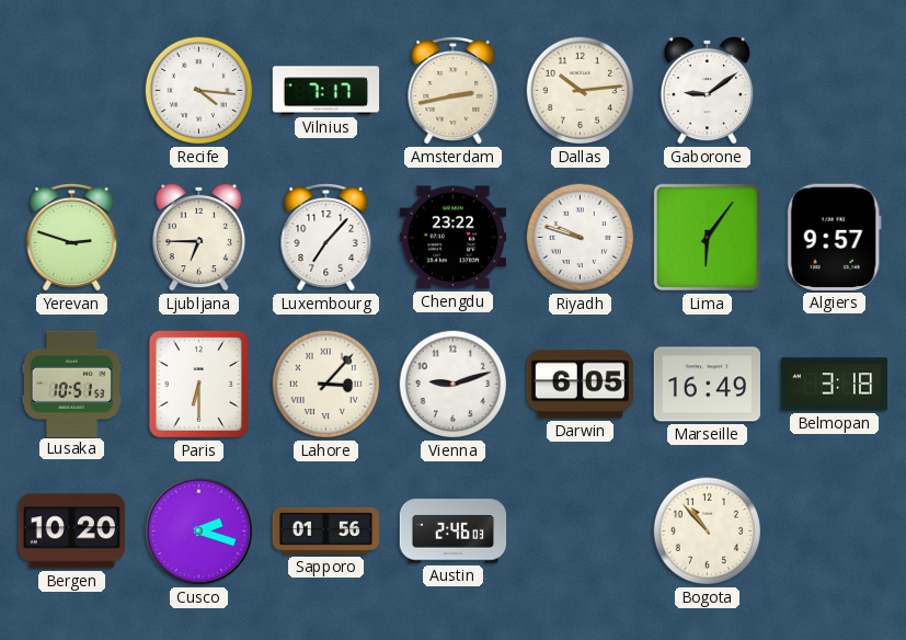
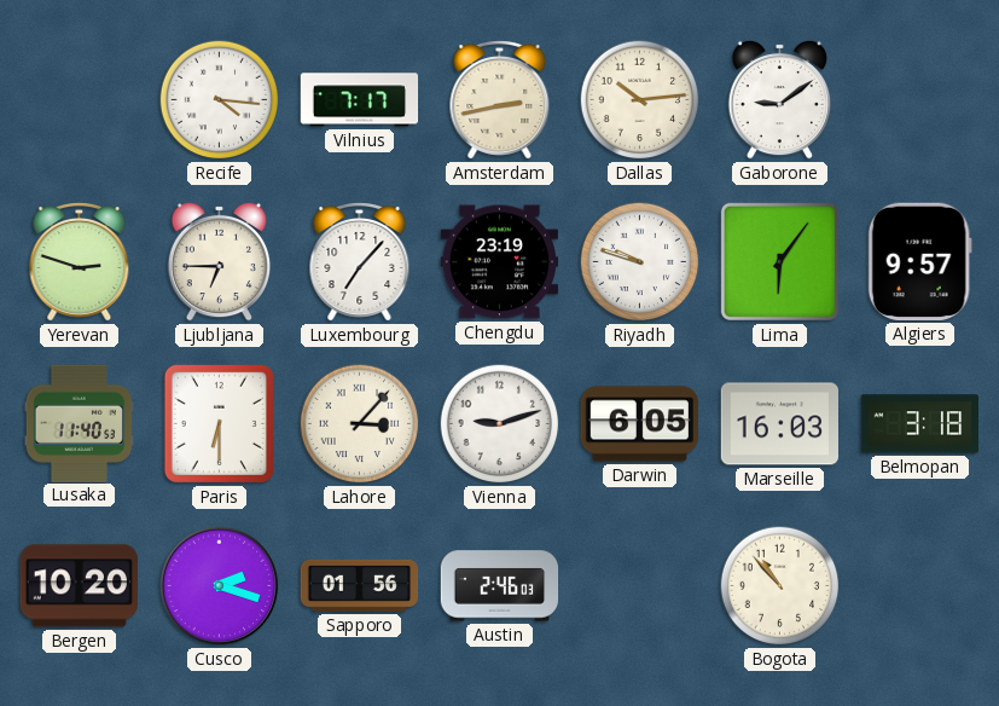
Chengdu: 23:22 -> 23:19 (499, 262)
Lusaka: 10:51 -> 11:40 (79, 423)
Marseille: 16:49 -> 16:03 (779, 424)
